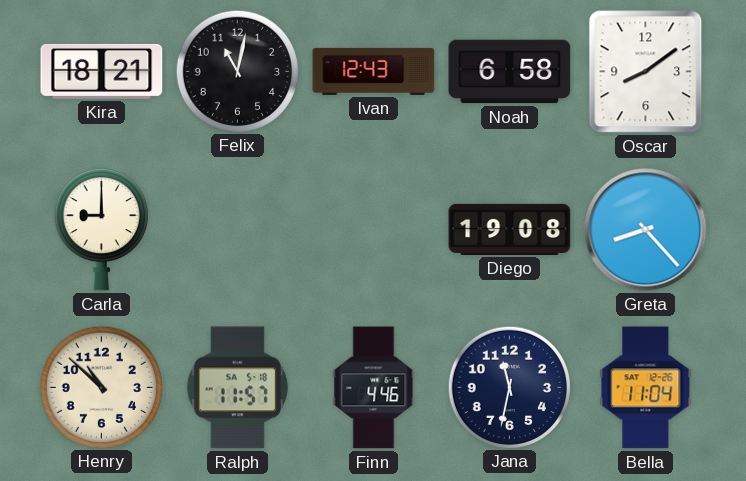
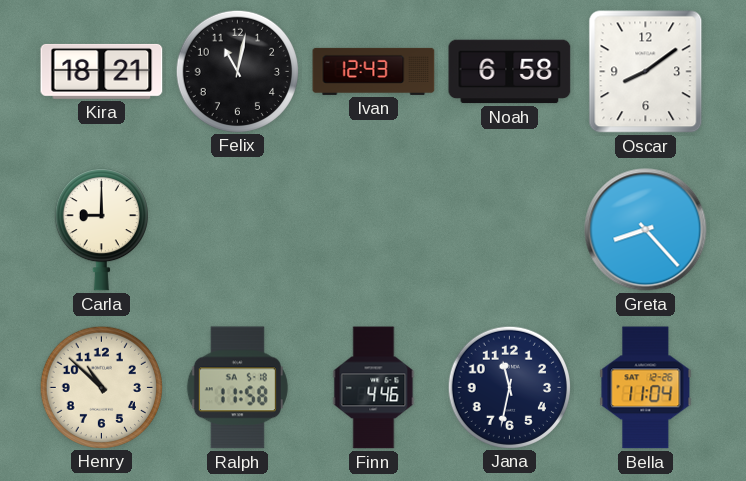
Diego: 19:08 -> none (510, 229)
Ralph: 11:57 -> 11:58 (237, 388)
